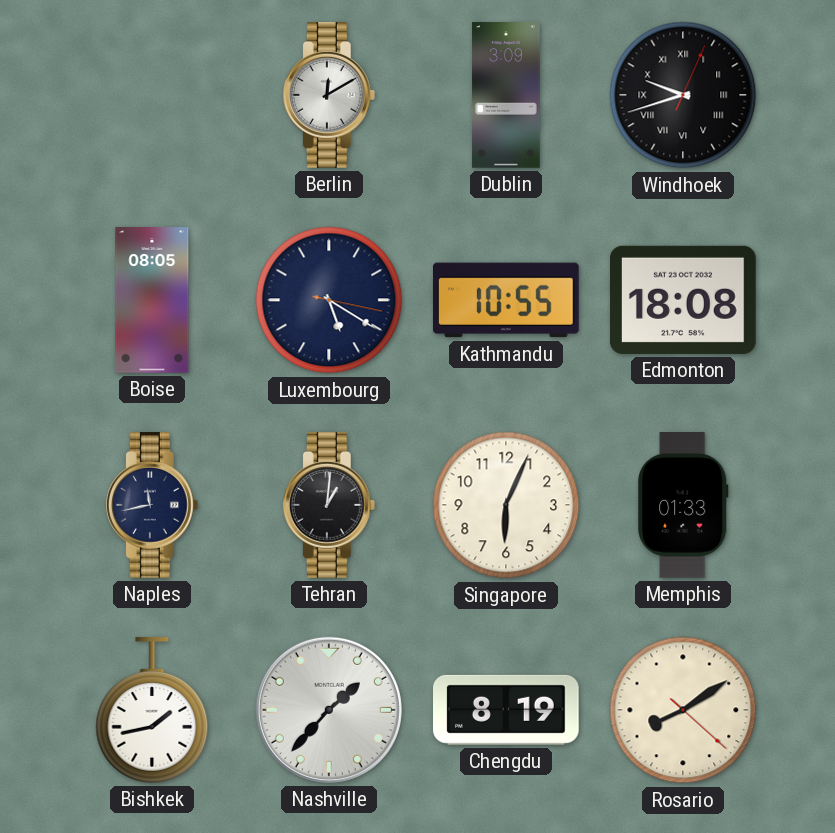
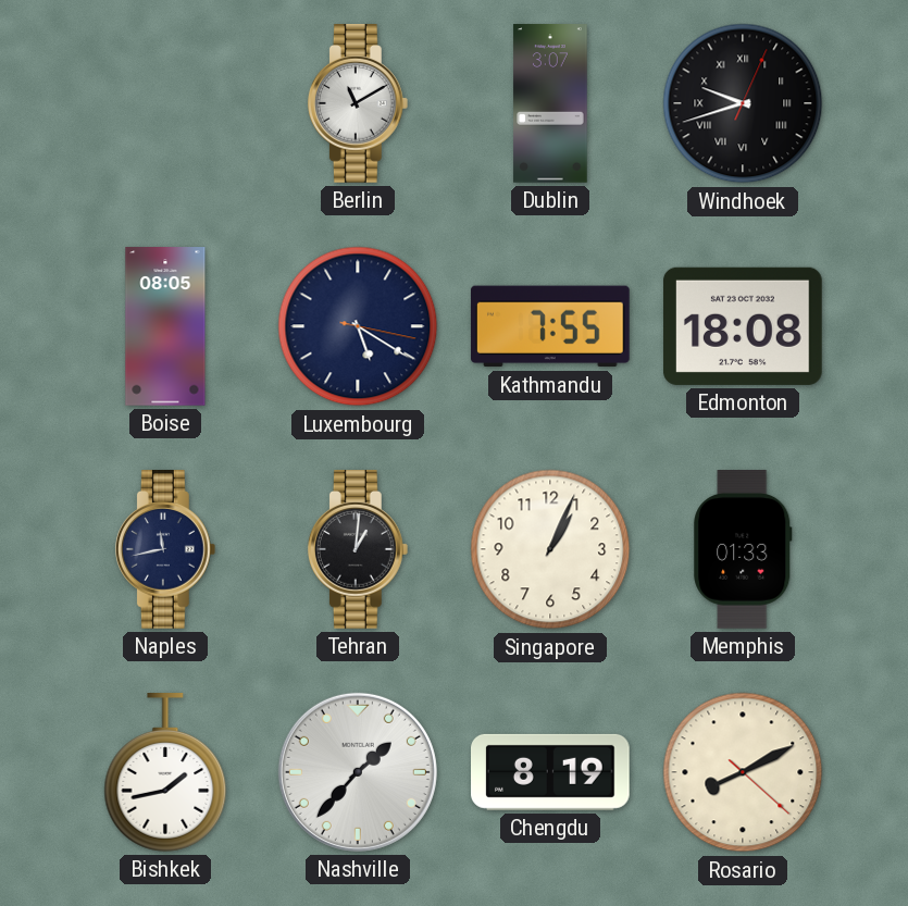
Berlin: 12:10 -> 11:10 (358, 104)
Dublin: 3:09 -> 3:07 (550, 103)
Kathmandu: 10:55 -> 7:55 (550, 326)
Singapore: 6:04 -> 1:04 (550, 549)
Rosario: 8:09 -> 8:10 (743, 772)
